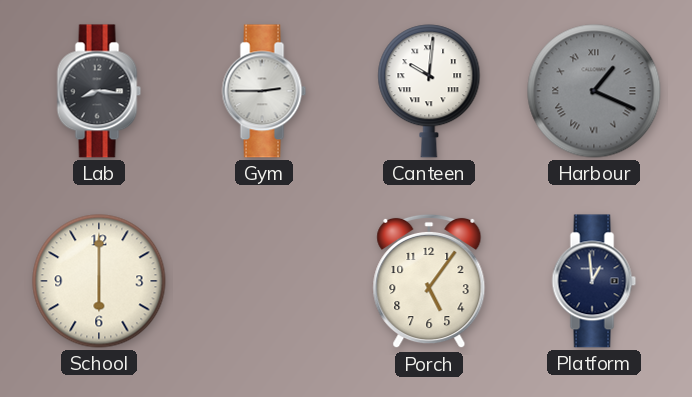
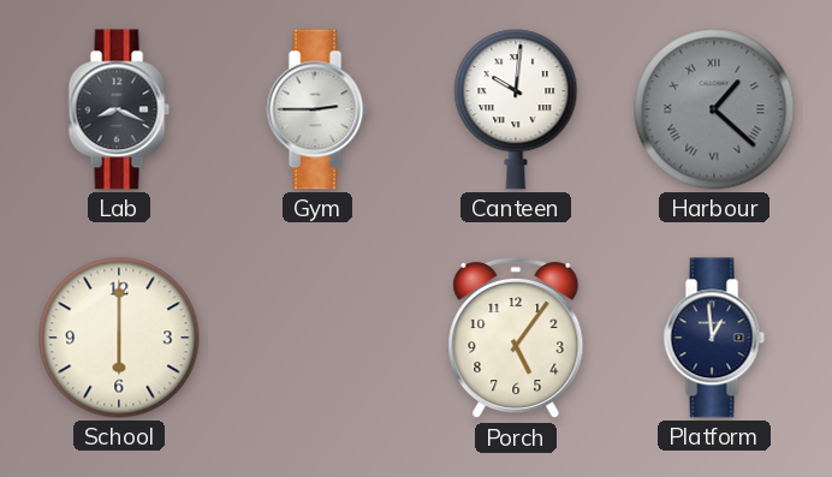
Lab: 8:16 -> 8:19 (119, 109)
Harbour: 1:19 -> 1:22 (714, 109)
